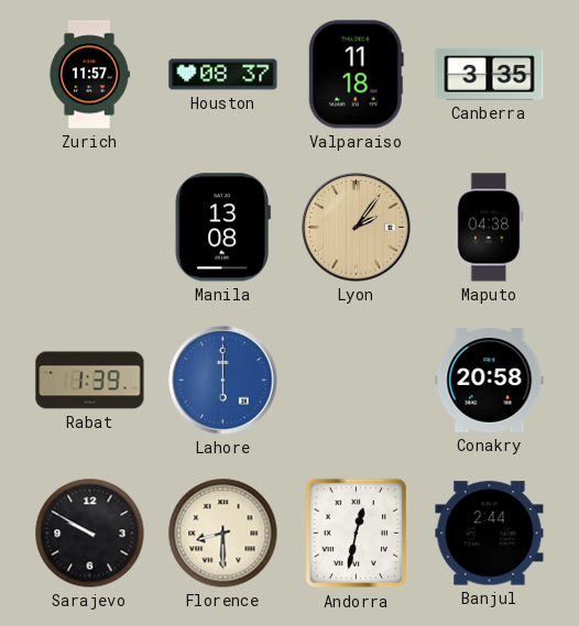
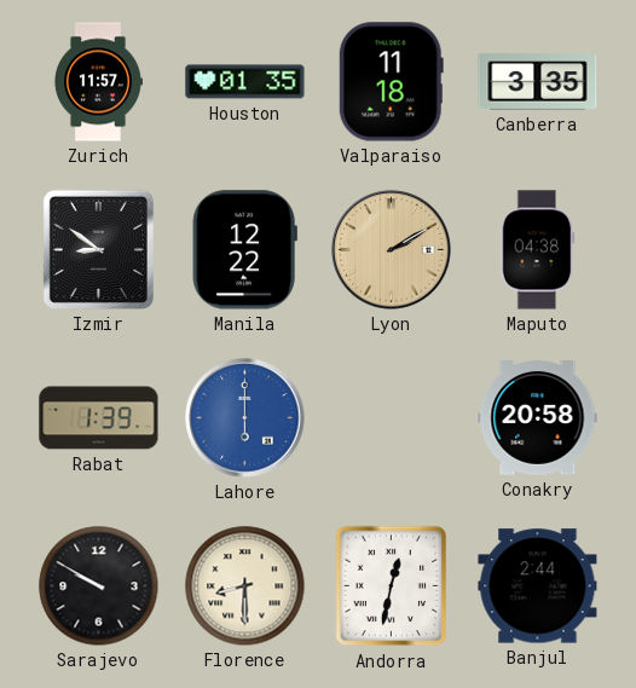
Houston: 08:37 -> 01:35 (245, 82)
Izmir: none -> 8:51 (98, 249)
Manila: 13:08 -> 12:22 (244, 250)
Lyon: 2:06 -> 2:10 (392, 250)
